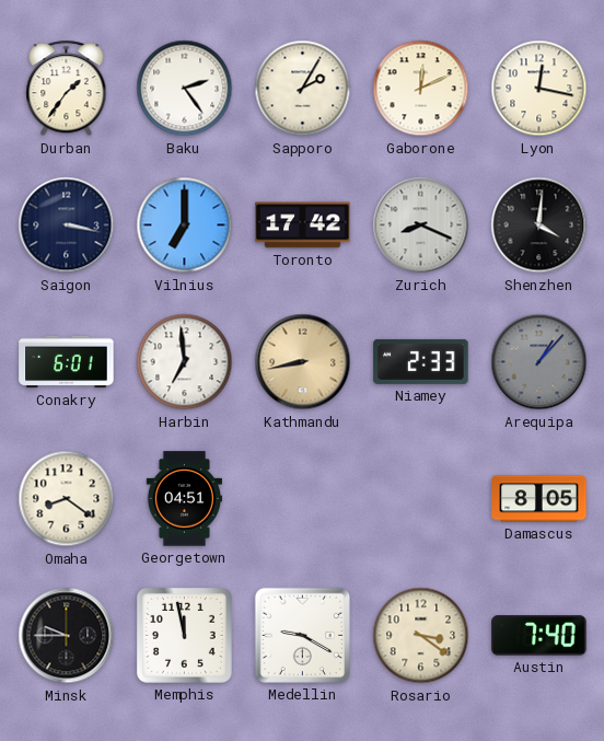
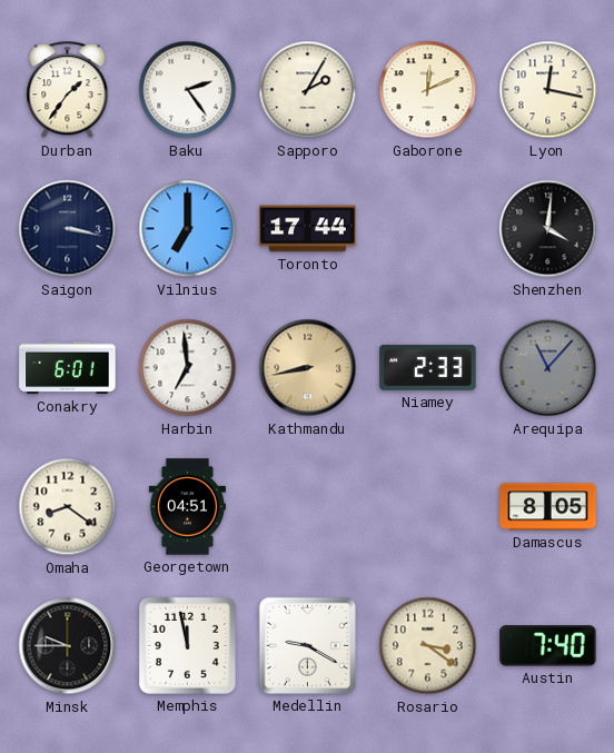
Toronto: 17:42 -> 17:44 (308, 229)
Zurich: 8:19 -> none (421, 225)
Arequipa: 1:07 -> 11:07 (548, 368)
